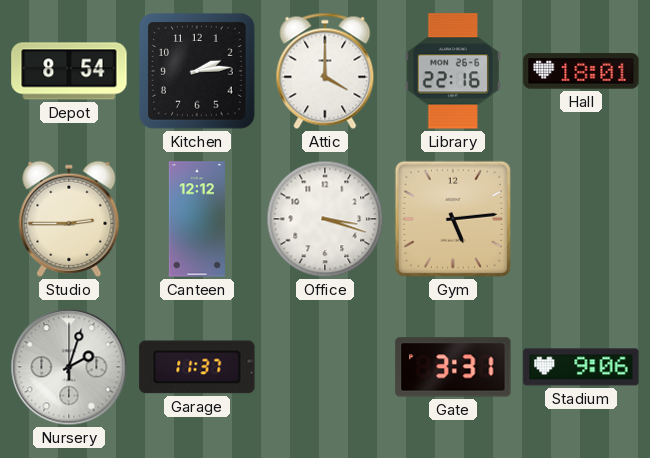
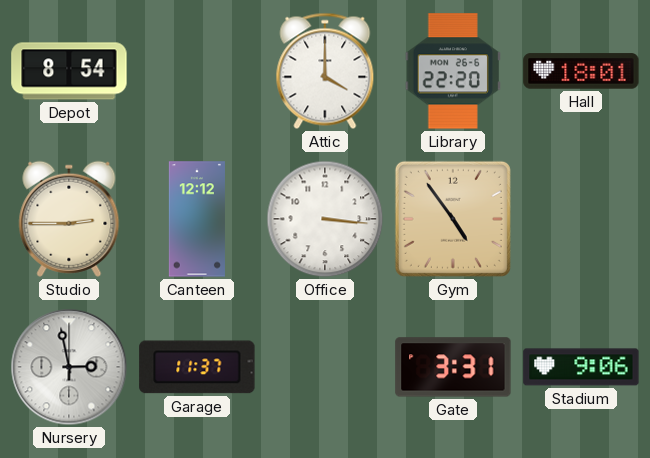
Kitchen: 2:14 -> none (197, 71)
Library: 22:16 -> 22:20 (452, 71)
Office: 3:18 -> 3:16 (325, 219)
Gym: 5:14 -> 4:54 (453, 219)
Nursery: 2:03 -> 2:58 (69, 367)
